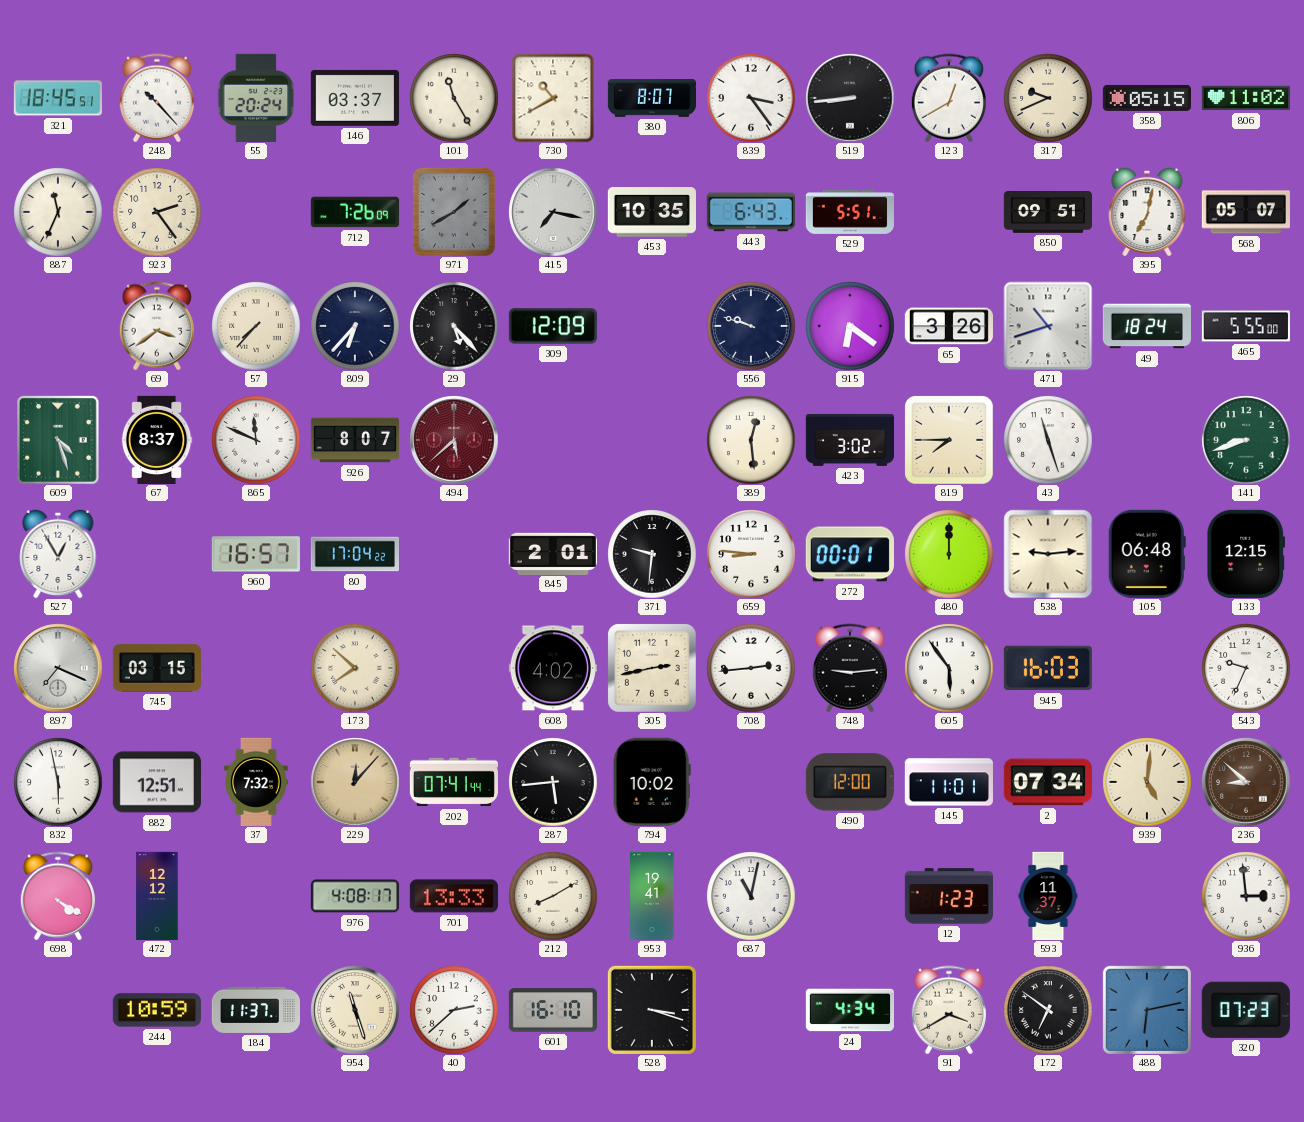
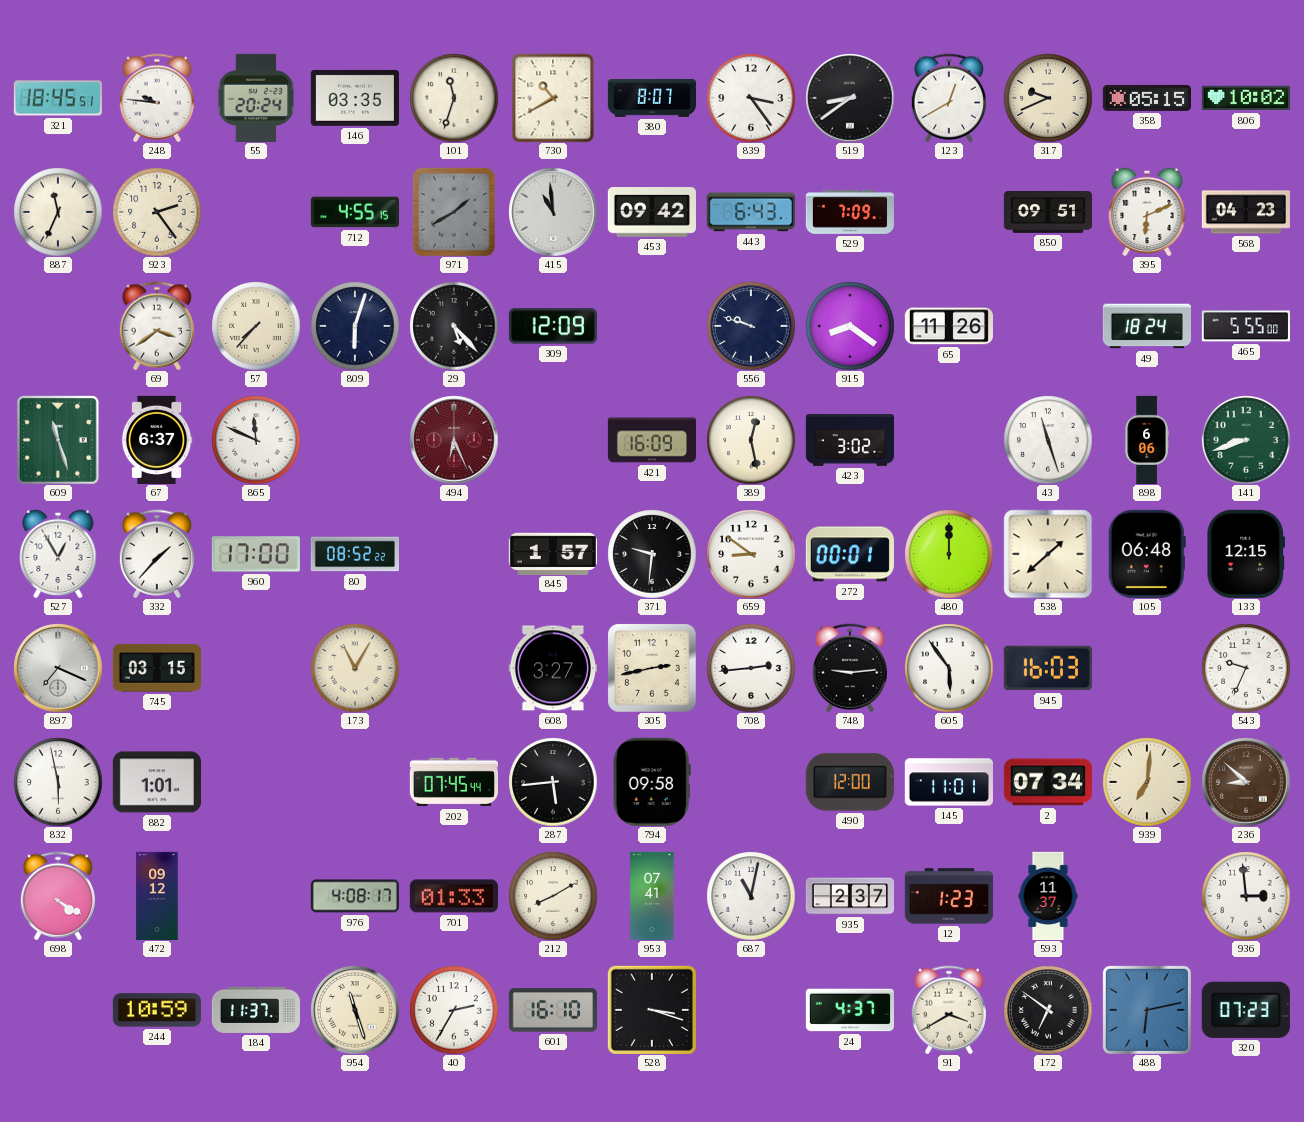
248: 10:23 -> 9:46 (157, 98)
146: 03:37 -> 03:35 (355, 98)
101: 11:25 -> 11:33 (454, 98)
519: 8:44 -> 8:39 (850, 98)
806: 11:02 -> 10:02 (1246, 98)
712: 7:26 -> 4:55 (354, 212)
415: 7:17 -> 10:59 (553, 212)
453: 10:35 -> 09:42 (652, 212)
529: 5:51 -> 7:09 (849, 212)
395: 7:02 -> 6:11 (1147, 212)
568: 05:07 -> 04:23 (1246, 212)
809: 6:37 -> 6:03 (355, 326)
915: 6:21 -> 8:21 (850, 326)
65: 3:26 -> 11:26 (948, 326)
471: 10:42 -> none (1048, 326)
609: 4:27 -> 11:27 (59, 440)
67: 8:37 -> 6:37 (157, 439)
926: 8:07 -> none (354, 440)
494: 5:38 -> 6:26 (454, 440)
421: none -> 16:09 (652, 440)
389: 12:29 -> 12:28 (751, 440)
819: 7:45 -> none (949, 440)
898: none -> 6:06 (1147, 439)
332: none -> 1:37 (157, 554)
960: 16:57 -> 17:00 (256, 554)
80: 17:04 -> 08:52 (354, 554)
845: 2:01 -> 1:57 (553, 553)
659: 8:46 -> 8:51 (751, 554)
538: 9:14 -> 1:38 (1048, 554)
173: 7:52 -> 11:05 (355, 668)
608: 4:02 -> 3:27 (553, 668)
882: 12:51 -> 1:01 (157, 782)
37: 7:32 -> none (257, 781)
229: 12:07 -> none (355, 782)
202: 07:41 -> 07:45 (453, 782)
794: 10:02 -> 09:58 (652, 782)
939: 5:01 -> 7:01 (1147, 782)
472: 12:12 -> 09:12 (157, 895)
701: 13:33 -> 01:33 (454, 896)
953: 19:41 -> 07:41 (652, 895)
935: none -> 2:37 (849, 896)
40: 2:38 -> 2:35 (454, 1010)
24: 4:34 -> 4:37 (849, 1010)
